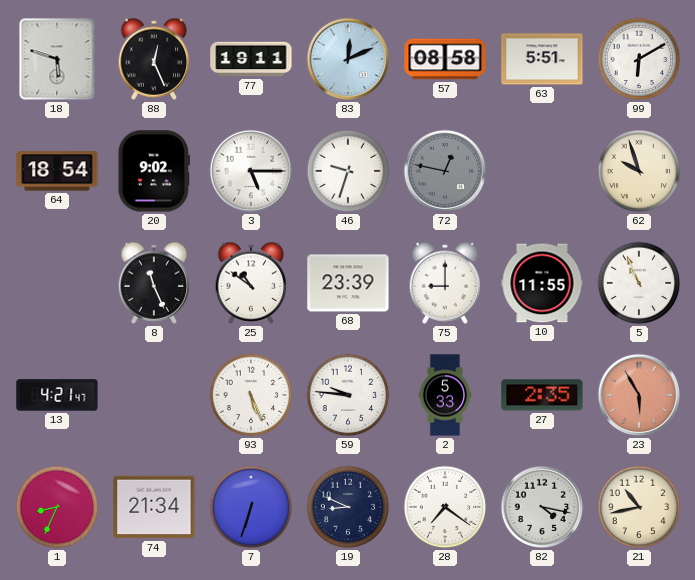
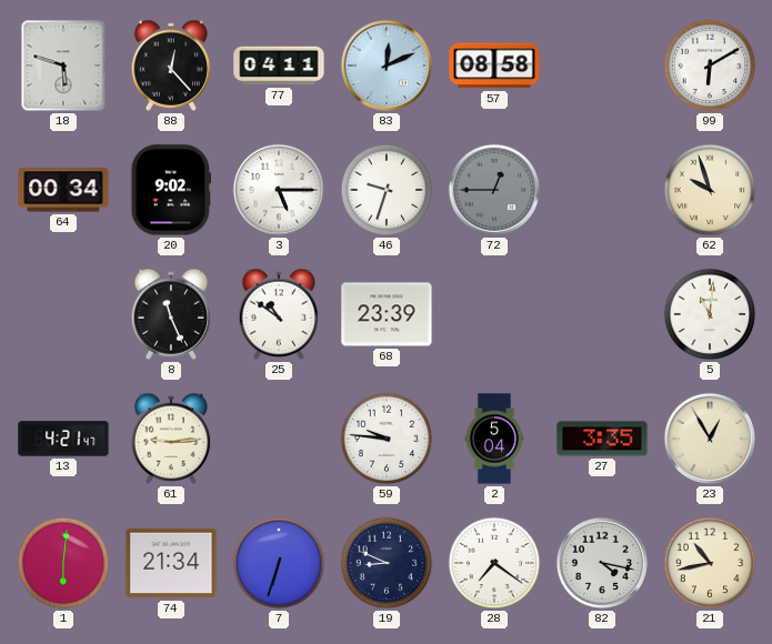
88: 12:26 -> 12:23 (171, 66)
77: 19:11 -> 04:11 (279, 66)
63: 5:51 -> none (542, 59)
64: 18:54 -> 00:34 (63, 190)
72: 12:47 -> 12:45 (494, 190)
75: 9:00 -> none (445, 283)
10: 11:55 -> none (542, 283)
5: 10:56 -> 11:01 (710, 314)
61: none -> 9:14 (171, 439)
93: 5:26 -> none (251, 395)
2: 5:33 -> 5:04 (494, 439)
27: 2:35 -> 3:35 (602, 439)
23: 5:55 -> 12:55 (710, 439)
23 dial: salmon -> cream (710, 439)
1: 8:34 -> 6:01 (63, 563)
